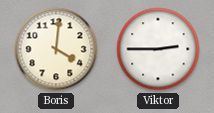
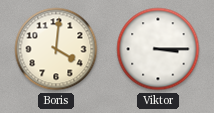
Viktor: 2:45 -> 3:15 (158, 49)
